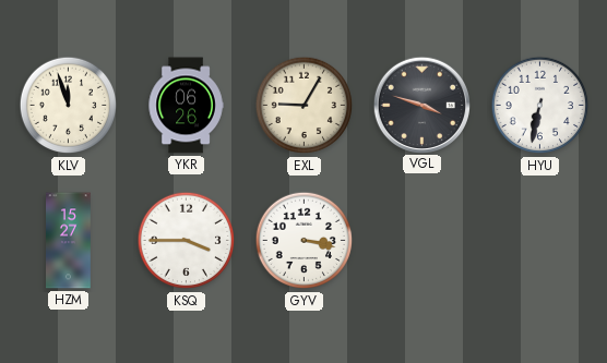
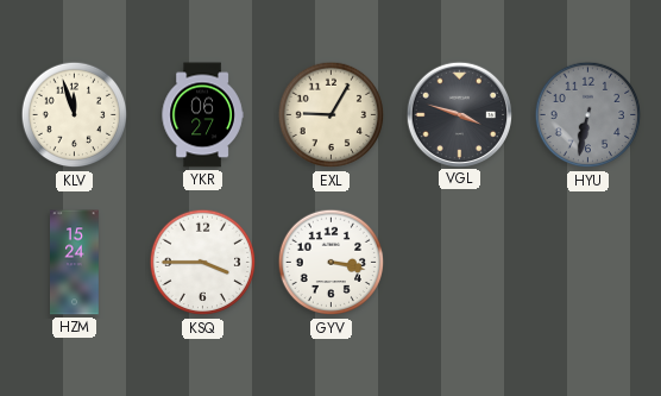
YKR: 06:26 -> 06:27 (202, 115)
HYU dial: white -> grey (588, 115)
HZM: 15:27 -> 15:24 (75, 263)
